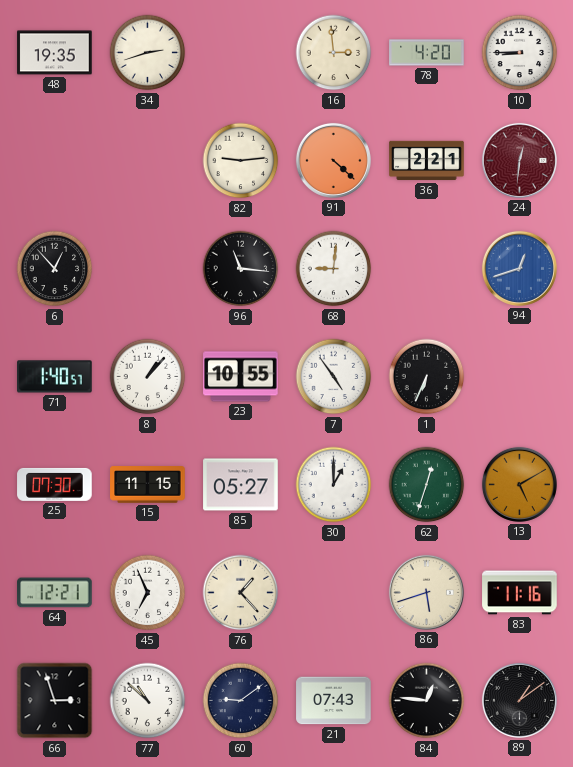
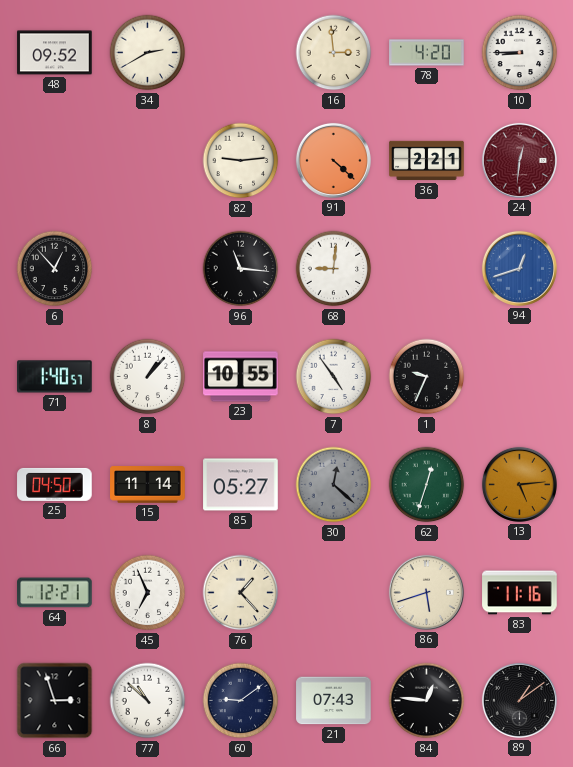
48: 19:35 -> 09:52 (55, 53)
34: 2:42 -> 2:40 (148, 53)
1: 6:34 -> 9:34 (427, 377)
25: 07:30 -> 04:50 (55, 484)
15: 11:15 -> 11:14 (148, 485)
30: 1:00 -> 12:22 (334, 485)
30 dial: white -> grey (334, 485)
13: 5:10 -> 5:14 (519, 484)
